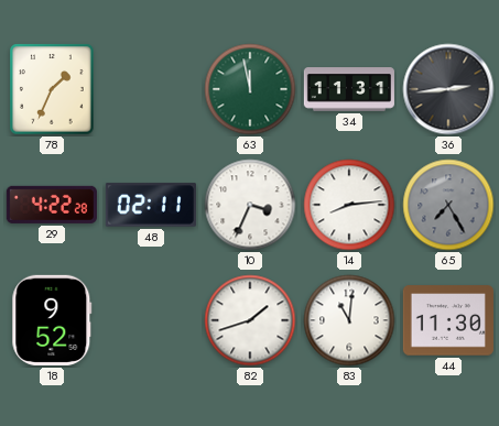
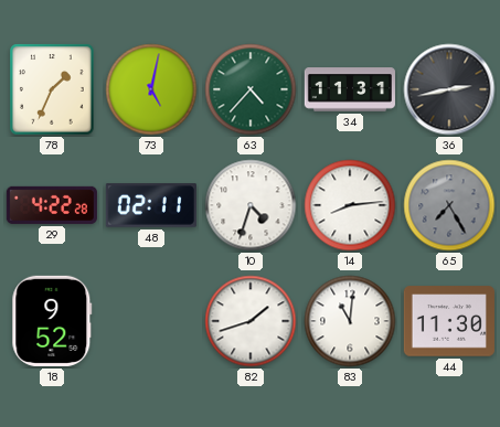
73: none -> 5:02 (151, 89)
63: 11:58 -> 4:37 (251, 89)
36: 2:44 -> 2:43 (449, 89)
10: 3:34 -> 4:33 (251, 205)
